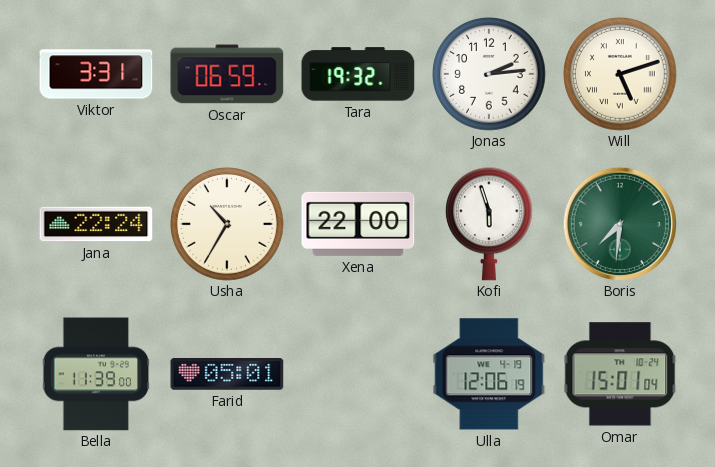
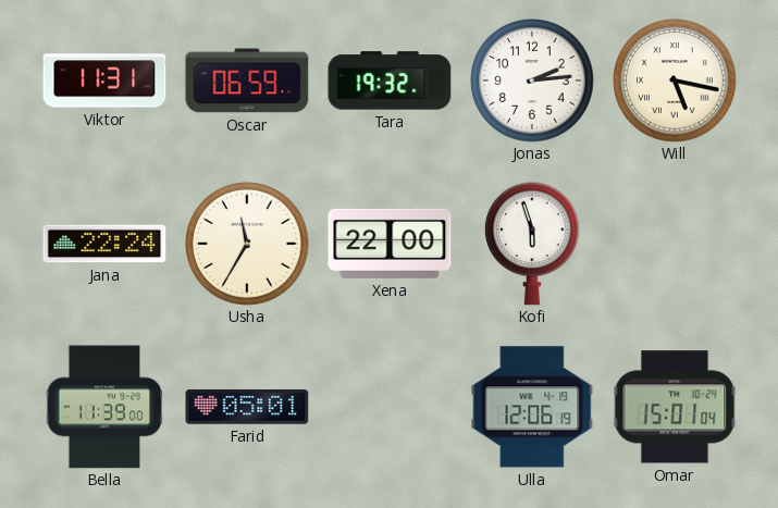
Viktor: 3:31 -> 11:31 (104, 80)
Will: 5:12 -> 5:17 (676, 82)
Usha: 10:35 -> 11:35 (248, 245)
Boris: 7:31 -> none (619, 223)
